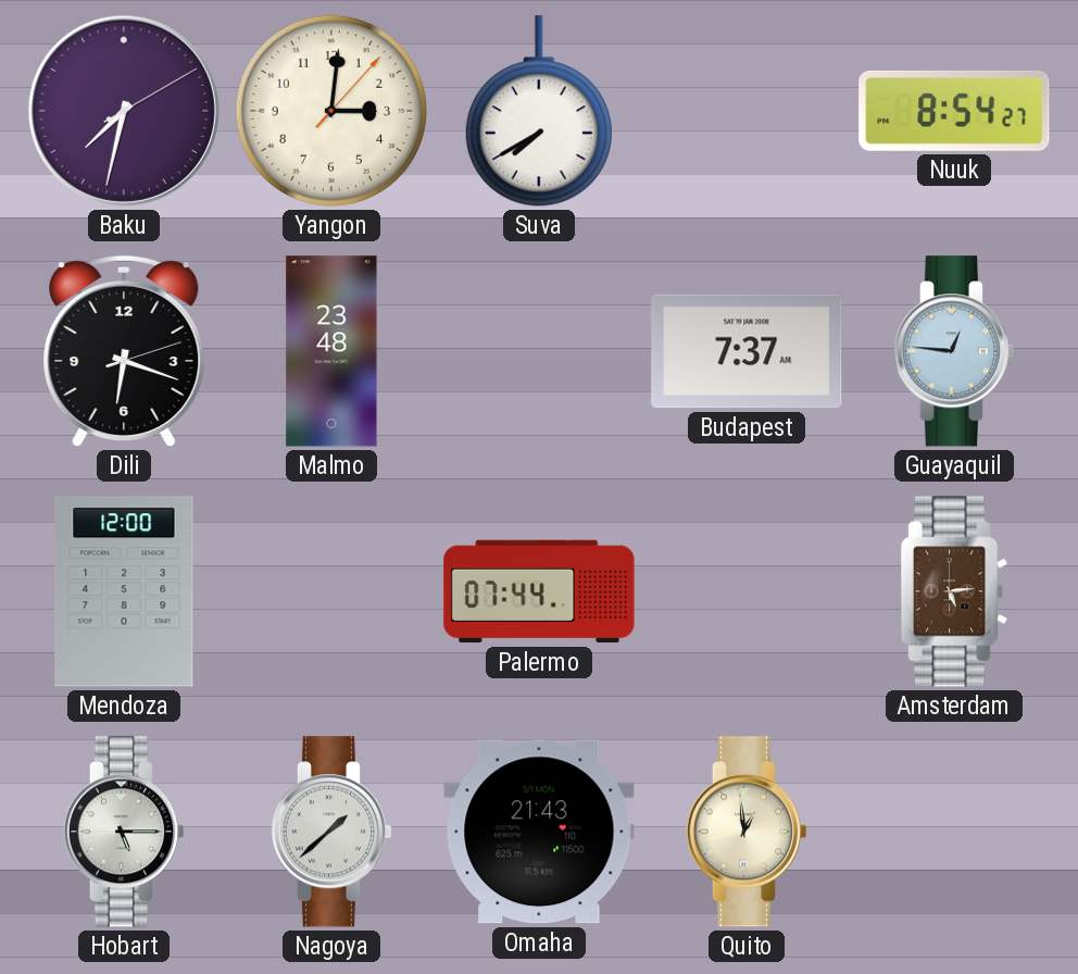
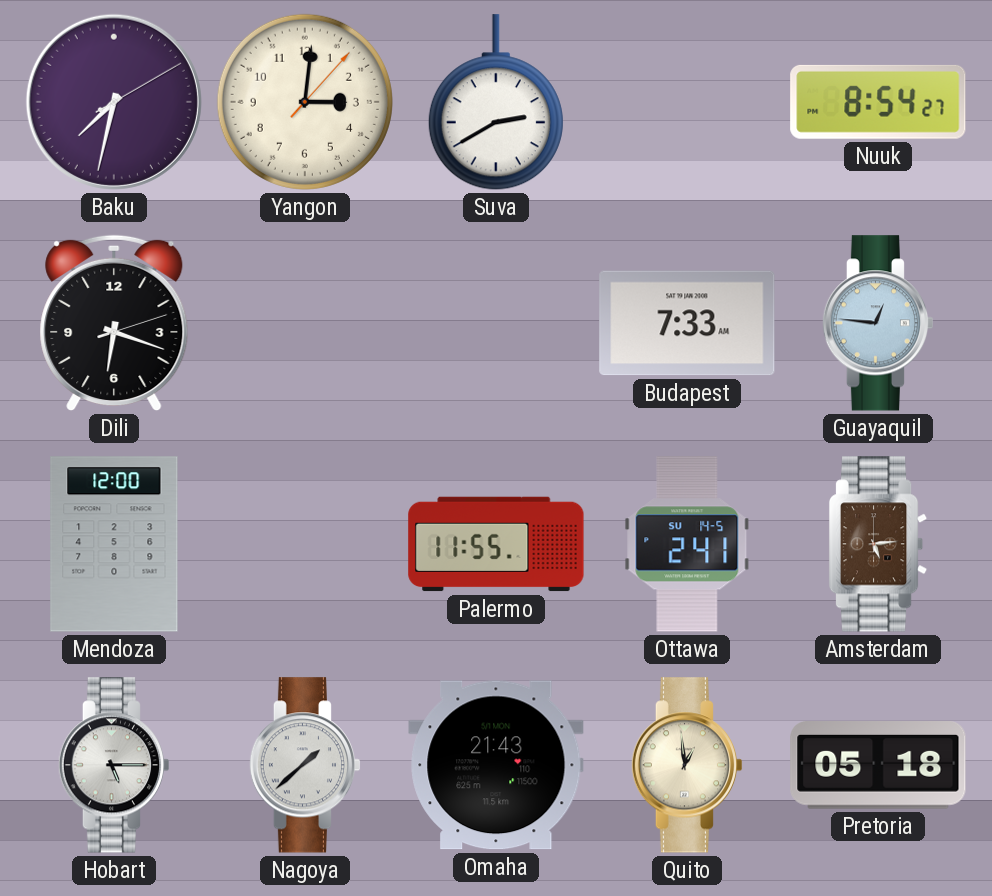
Suva: 7:40 -> 2:40 (496, 103)
Malmo: 23:48 -> none (331, 351)
Budapest: 7:37 -> 7:33 (687, 323)
Palermo: 07:44 -> 11:55 (496, 544)
Ottawa: none -> 2:41 (687, 544)
Pretoria: none -> 05:18 (878, 765)
